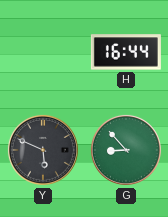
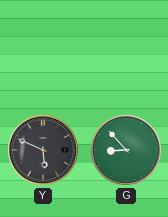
H: 16:44 -> none (126, 52)
